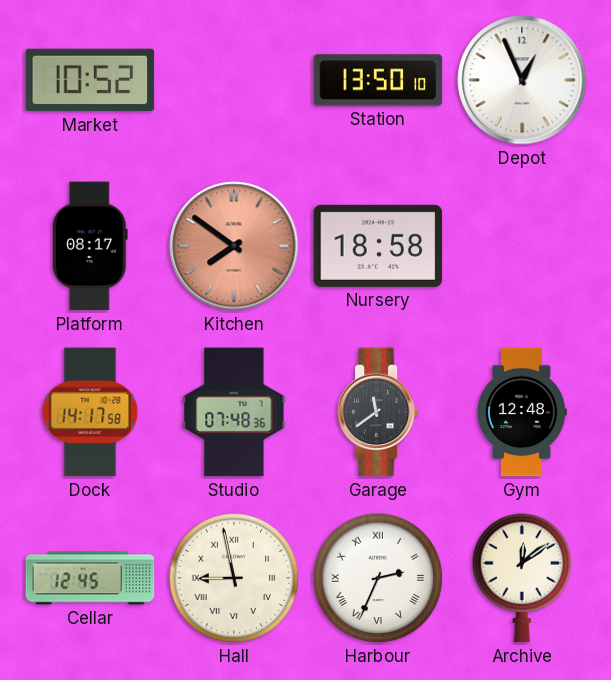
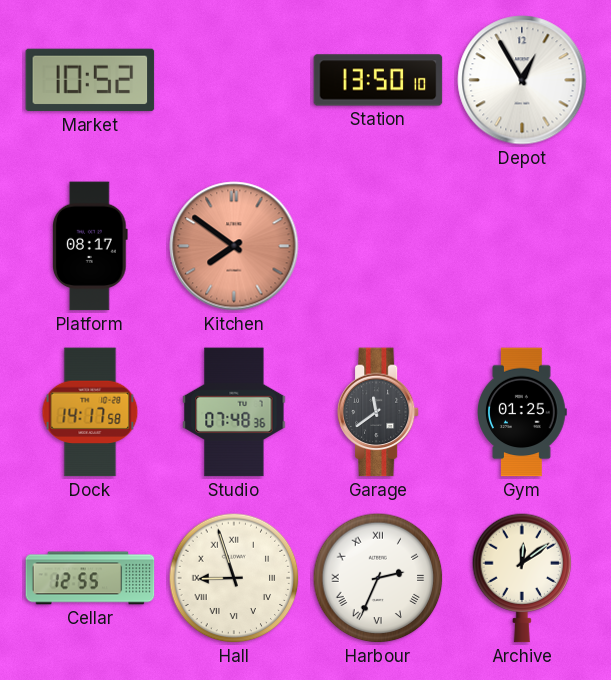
Depot: 12:56 -> 12:55 (522, 80)
Nursery: 18:58 -> none (378, 246)
Gym: 12:48 -> 01:25 (523, 412)
Cellar: 12:45 -> 12:55 (90, 578)
Hall: 8:58 -> 8:57 (234, 578)
